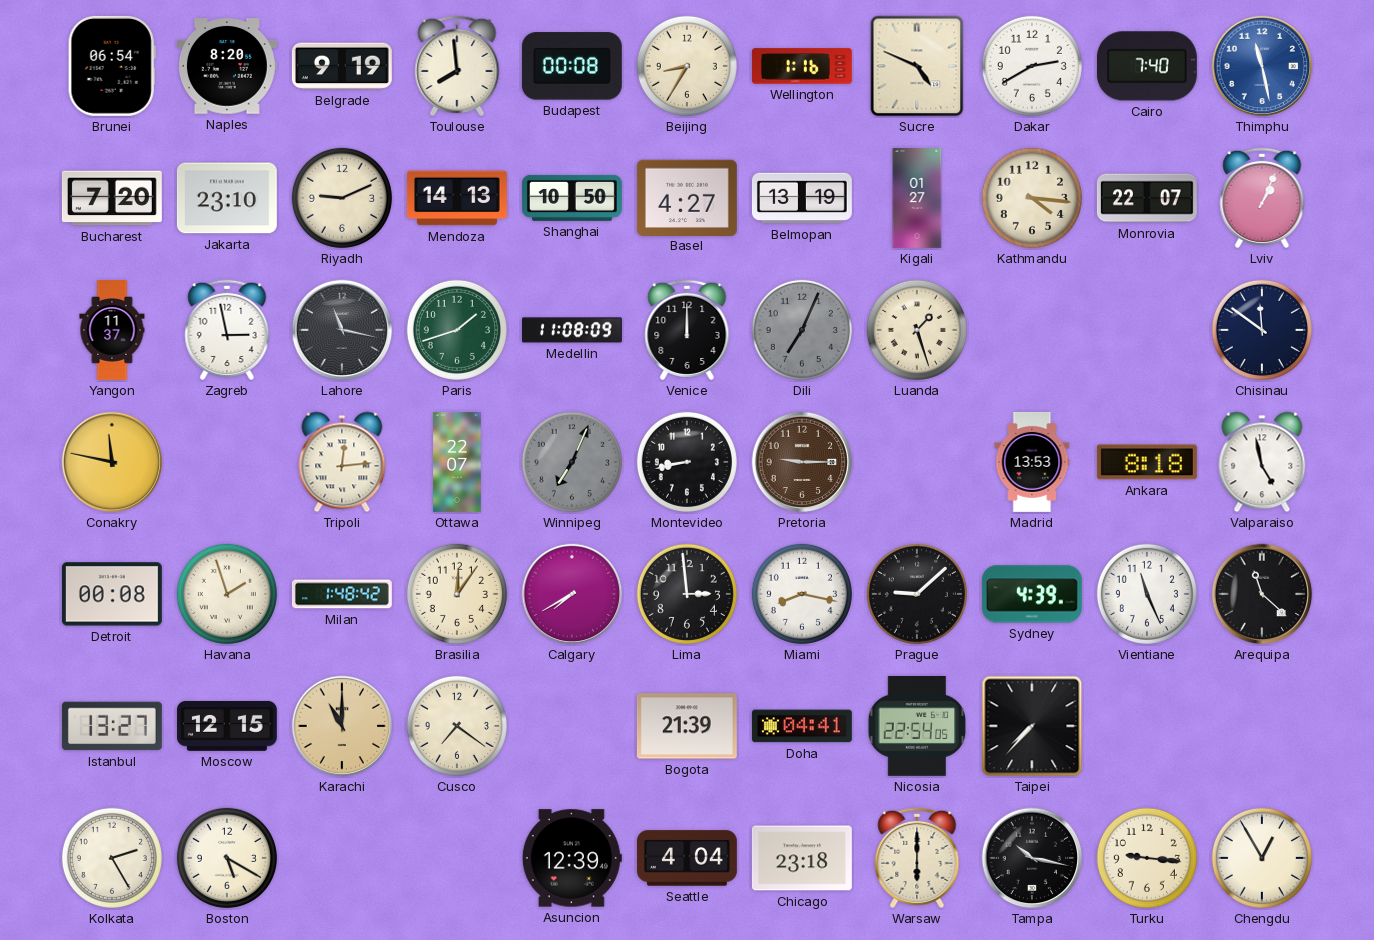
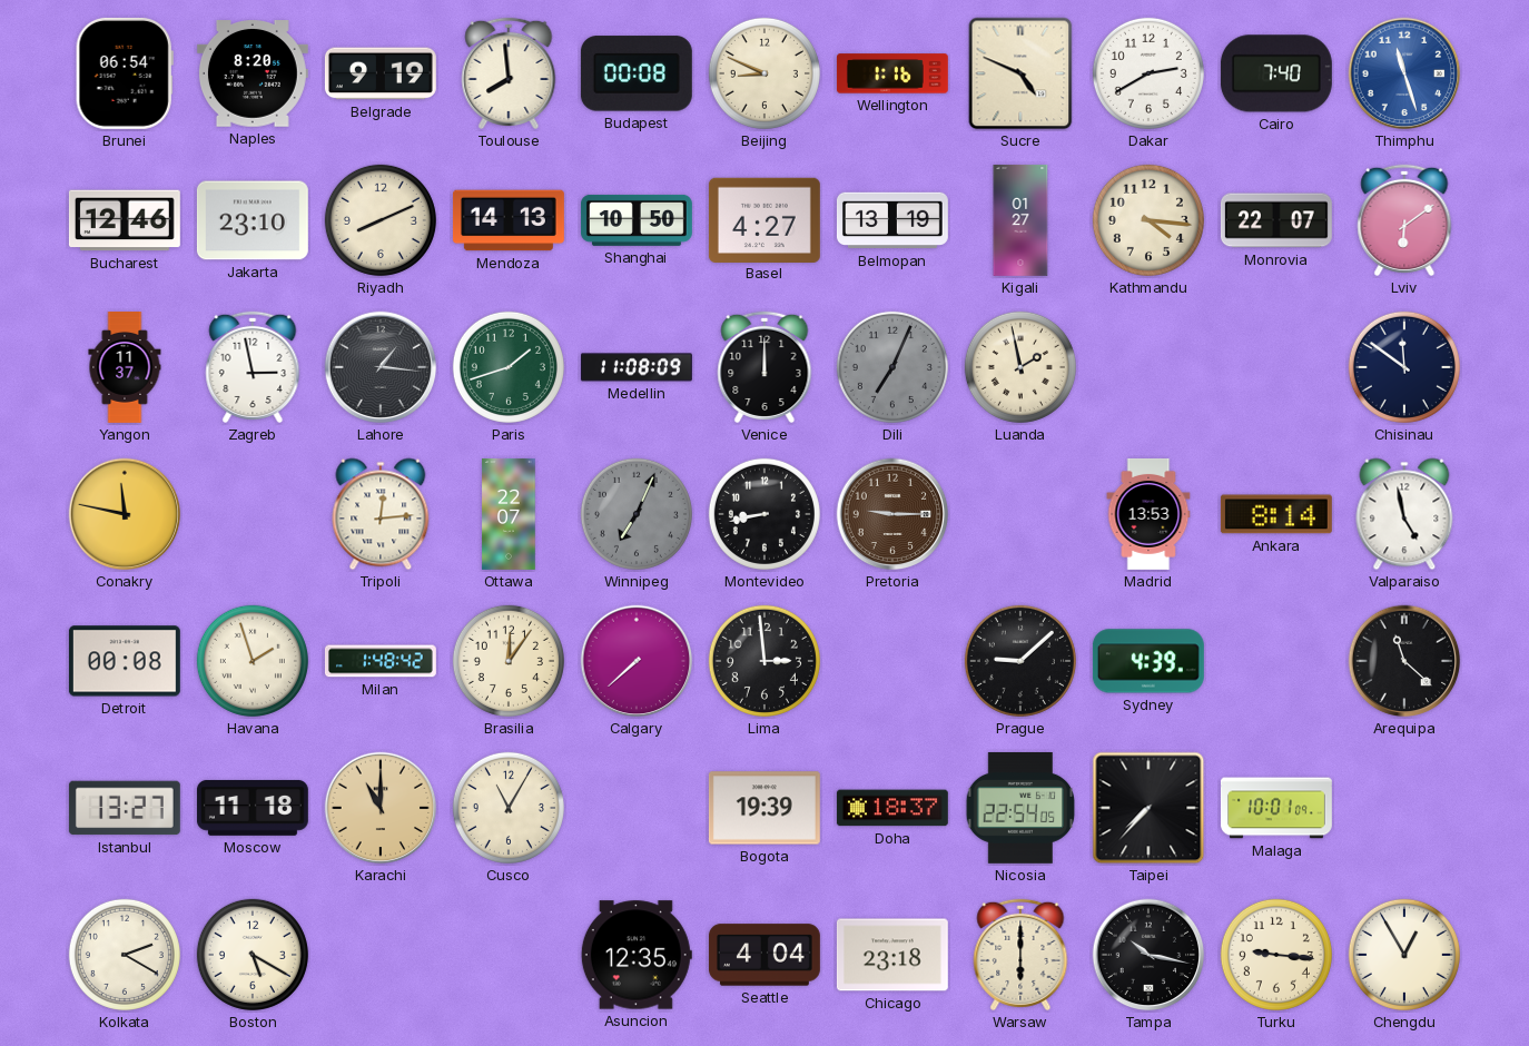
Beijing: 8:35 -> 8:49 (764, 73)
Thimphu: 11:28 -> 11:27 (1404, 73)
Bucharest: 7:20 -> 12:46 (125, 220)
Riyadh: 9:11 -> 8:11 (381, 220)
Lviv: 1:04 -> 6:09 (1404, 220)
Lahore: 11:17 -> 1:16 (381, 367)
Luanda: 1:27 -> 1:58 (1020, 367)
Ankara: 8:18 -> 8:14 (1276, 514)
Calgary: 7:40 -> 7:38 (637, 661)
Miami: 8:17 -> none (802, 594)
Vientiane: 11:26 -> none (1147, 594)
Moscow: 12:15 -> 11:18 (253, 808)
Cusco: 7:21 -> 11:05 (509, 808)
Bogota: 21:39 -> 19:39 (764, 808)
Doha: 04:41 -> 18:37 (892, 808)
Malaga: none -> 10:01 (1276, 808)
Kolkata: 2:25 -> 2:20 (125, 955)
Asuncion: 12:39 -> 12:35 (637, 955)
